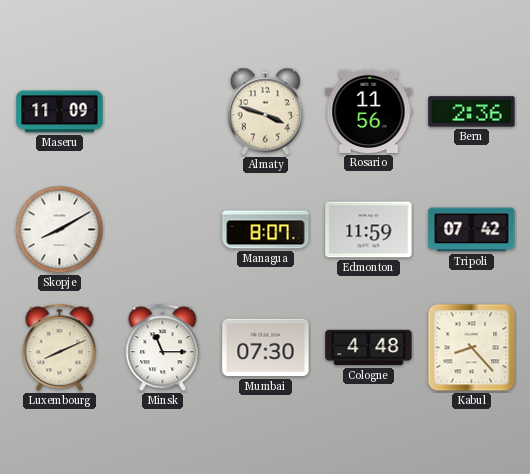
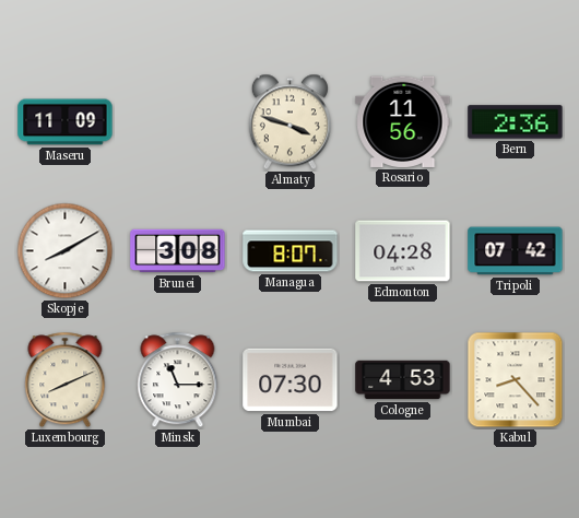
Brunei: none -> 3:08 (178, 251)
Edmonton: 11:59 -> 04:28 (403, 251)
Cologne: 4:48 -> 4:53 (403, 380)
